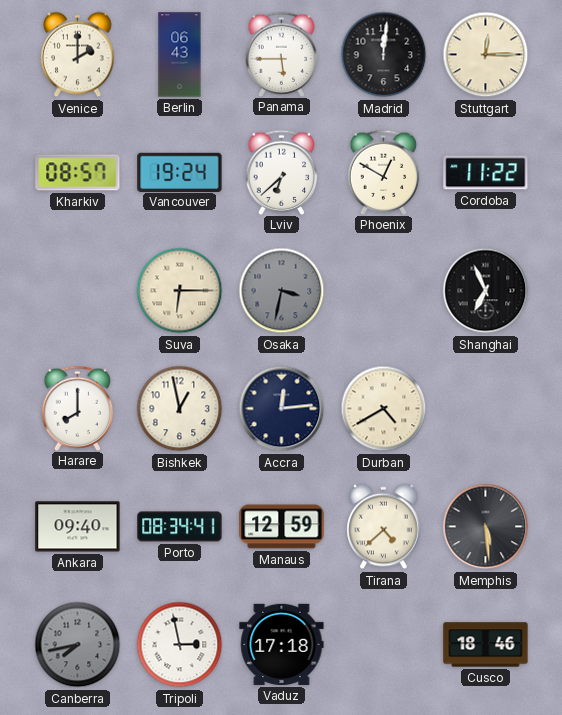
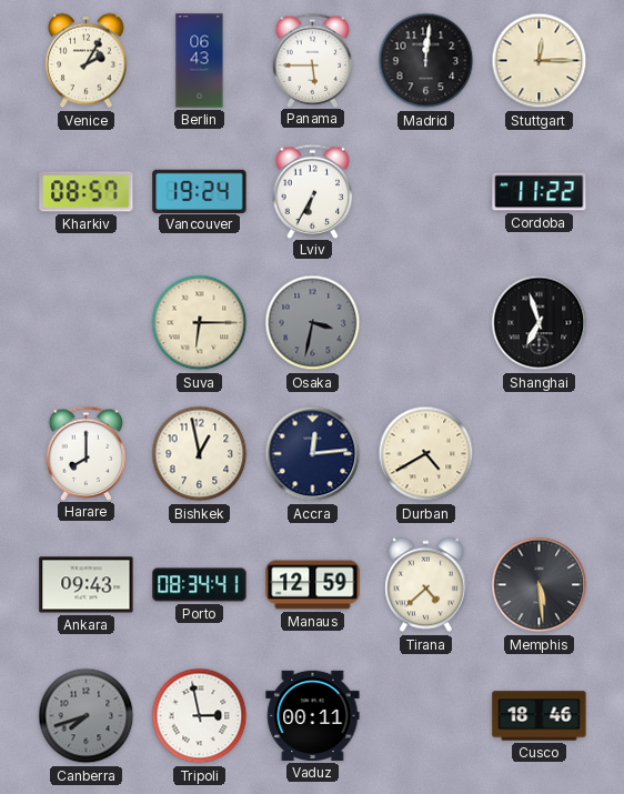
Venice: 2:00 -> 2:05 (87, 61)
Lviv: 6:38 -> 6:35 (313, 191)
Phoenix: 12:50 -> none (384, 172)
Shanghai: 6:56 -> 6:57 (540, 323)
Ankara: 09:40 -> 09:43 (87, 585)
Canberra: 7:43 -> 7:42 (87, 716)
Vaduz: 17:18 -> 00:11 (313, 715)
